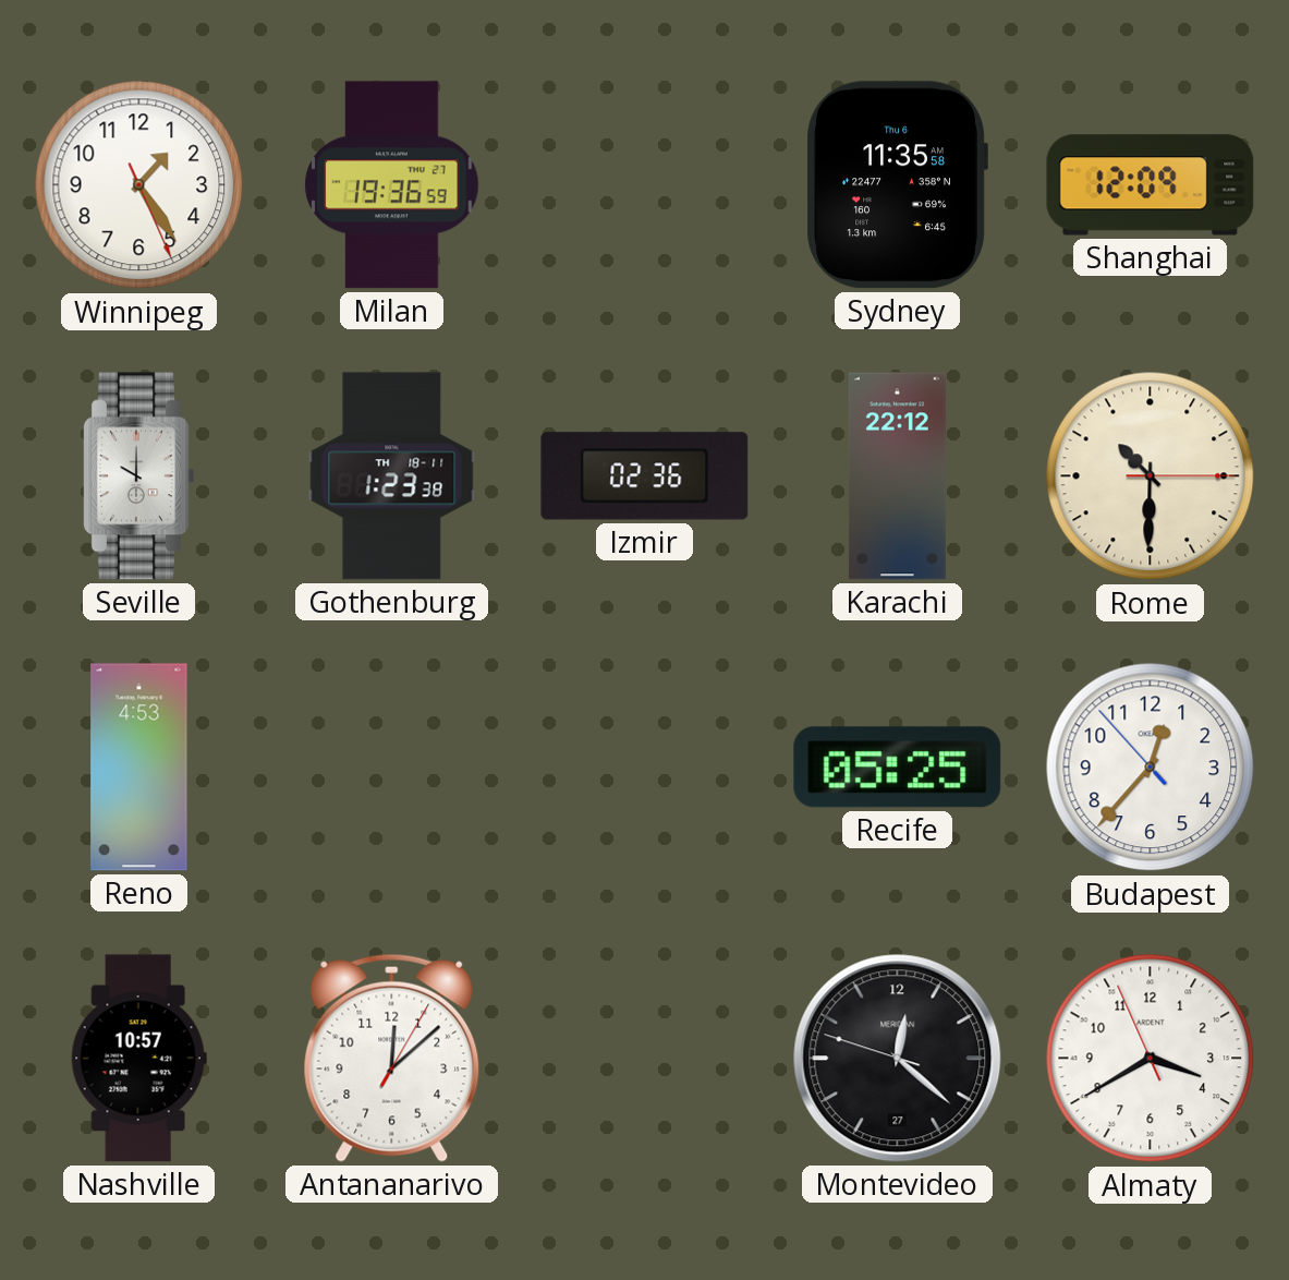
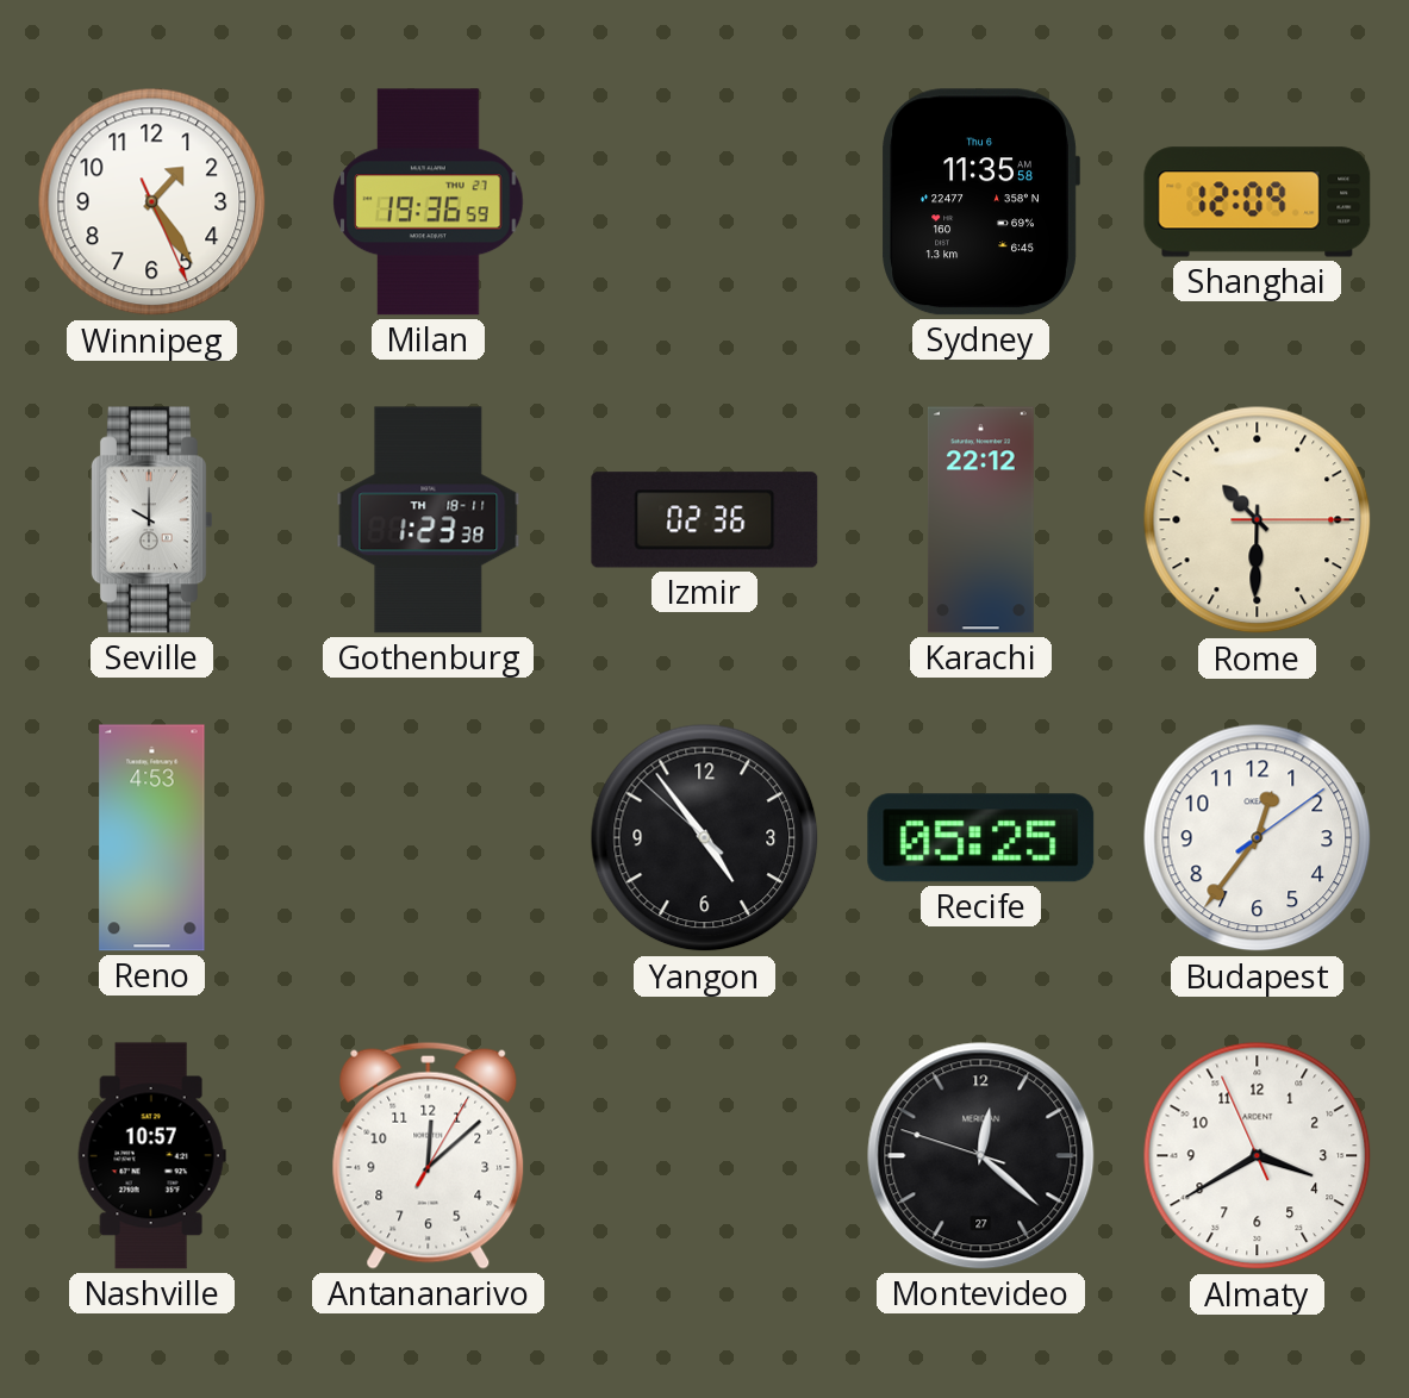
Yangon: none -> 4:53 (705, 838)
Budapest: 12:36:53 -> 12:36:09 (1258, 838)
